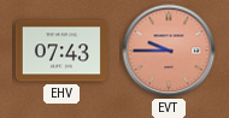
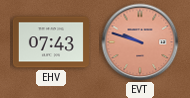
EVT: 9:45 -> 9:48 (140, 42)
